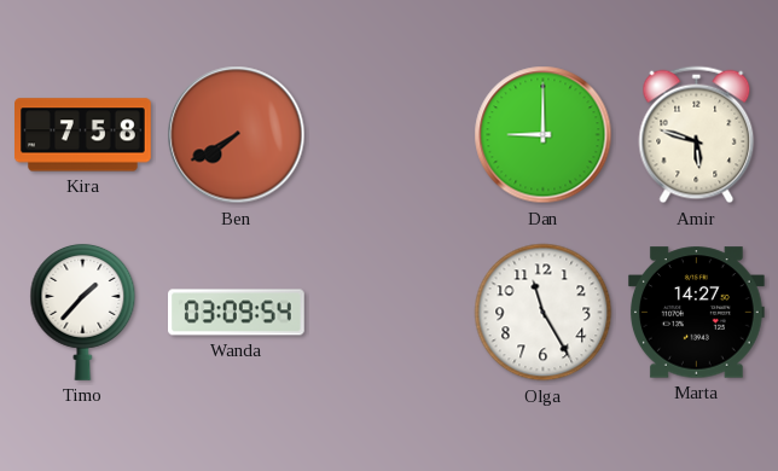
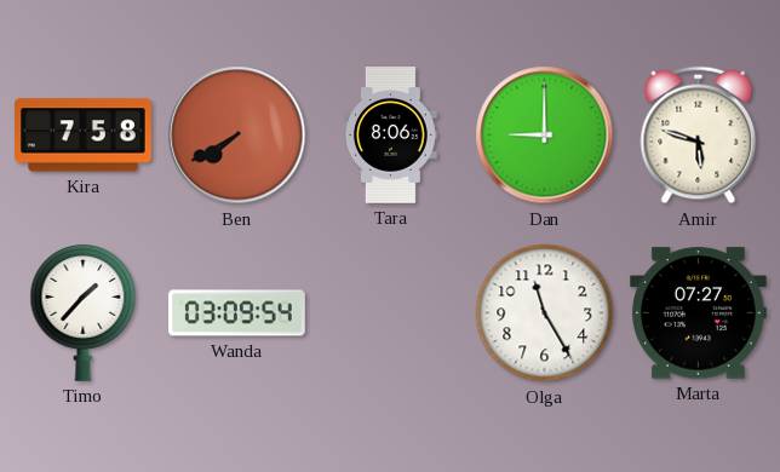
Tara: none -> 8:06 (391, 136)
Marta: 14:27 -> 07:27 (698, 313)
